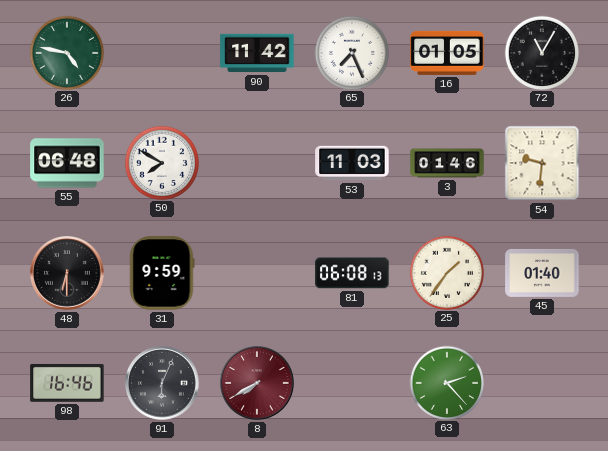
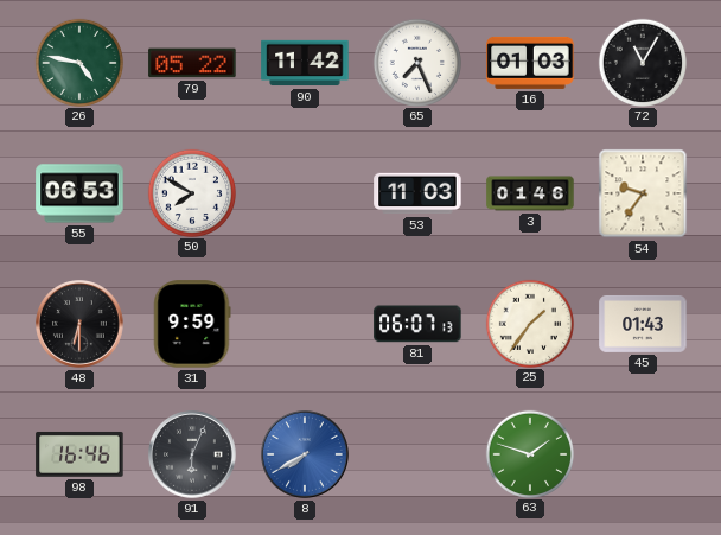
79: none -> 05:22 (192, 63)
16: 01:05 -> 01:03 (530, 63)
55: 06:48 -> 06:53 (79, 193)
54: 9:31 -> 9:36 (643, 193)
81: 06:08 -> 06:07 (417, 324)
45: 01:40 -> 01:43 (643, 324)
8 dial: burgundy -> blue (306, 456)
63: 2:23 -> 1:48 (529, 453)
